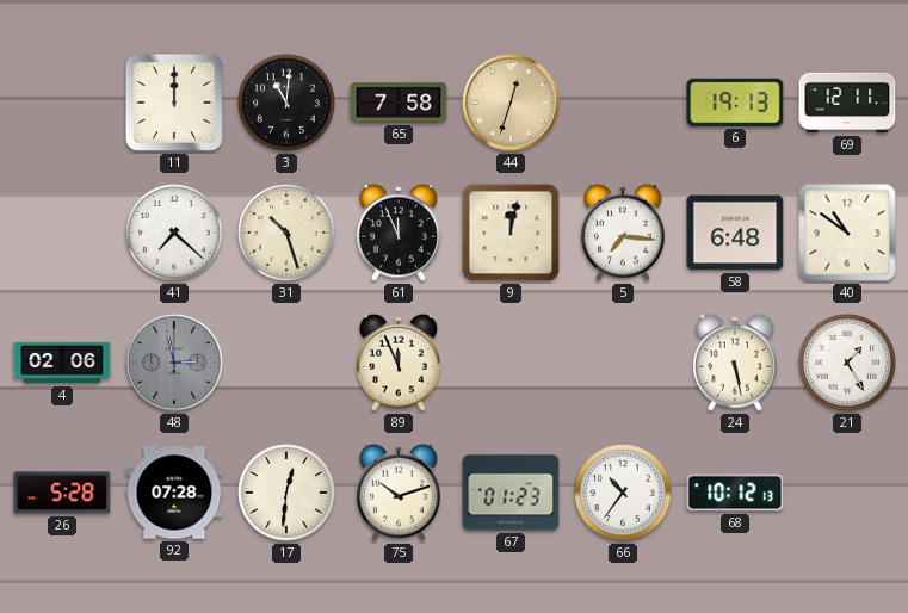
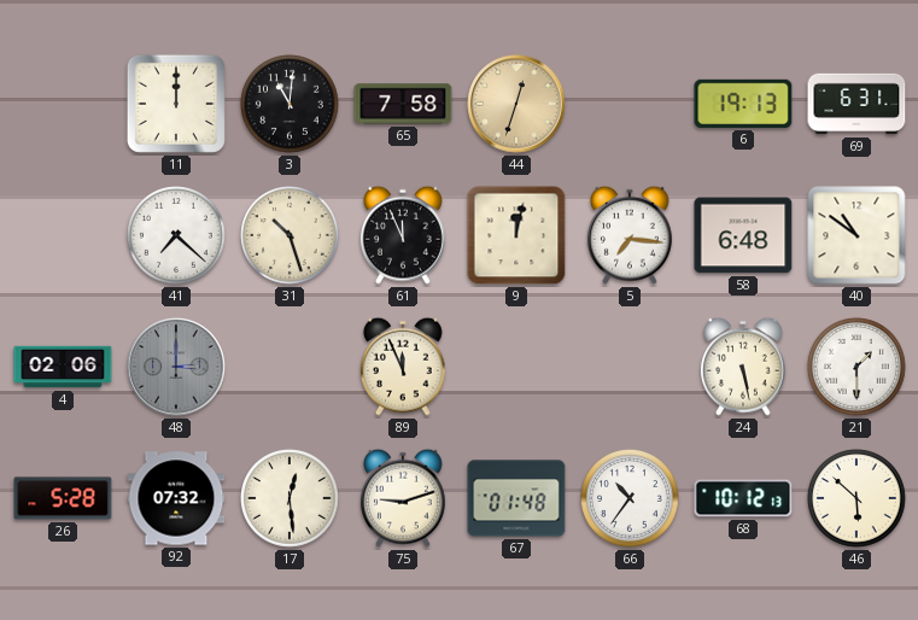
69: 12:11 -> 6:31 (856, 104)
48: 2:58 -> 3:00 (176, 367)
21: 1:25 -> 1:30 (858, 368)
92: 07:28 -> 07:32 (176, 498)
17: 12:31 -> 12:29 (291, 499)
75: 10:12 -> 9:12 (403, 498)
67: 01:23 -> 01:48 (516, 498)
46: none -> 5:52 (858, 499)
